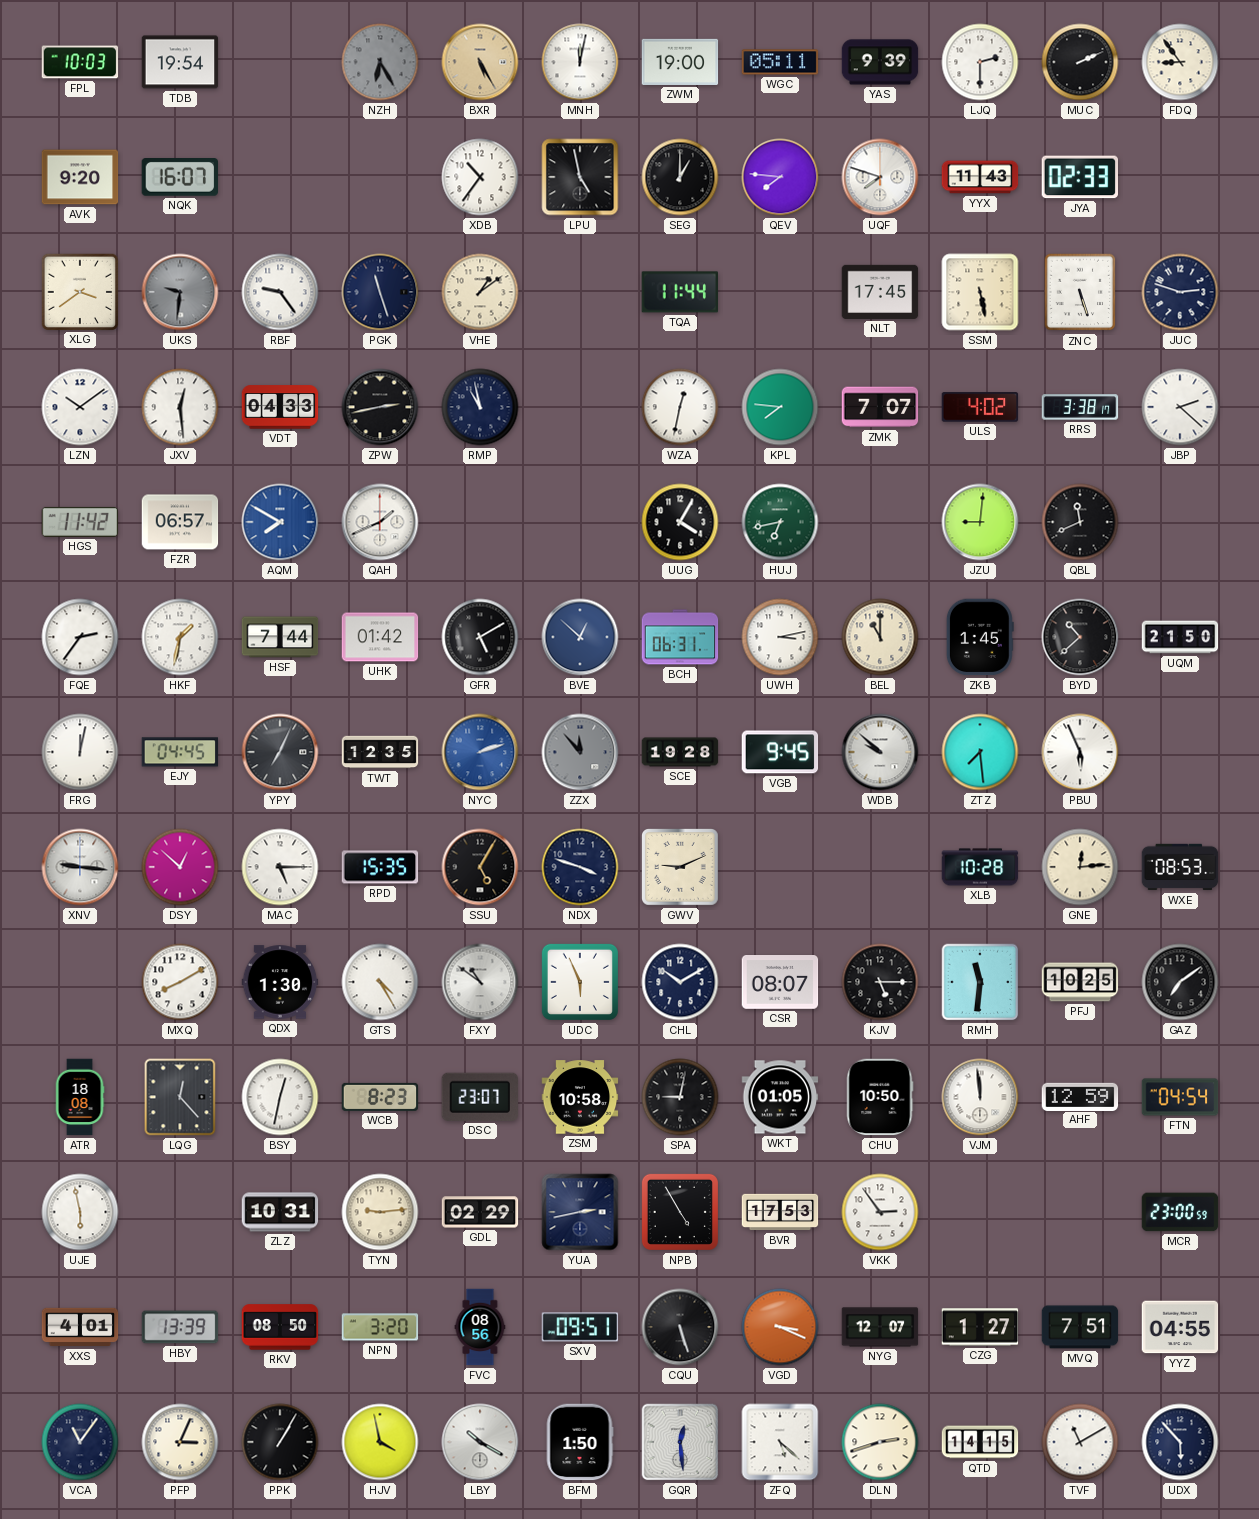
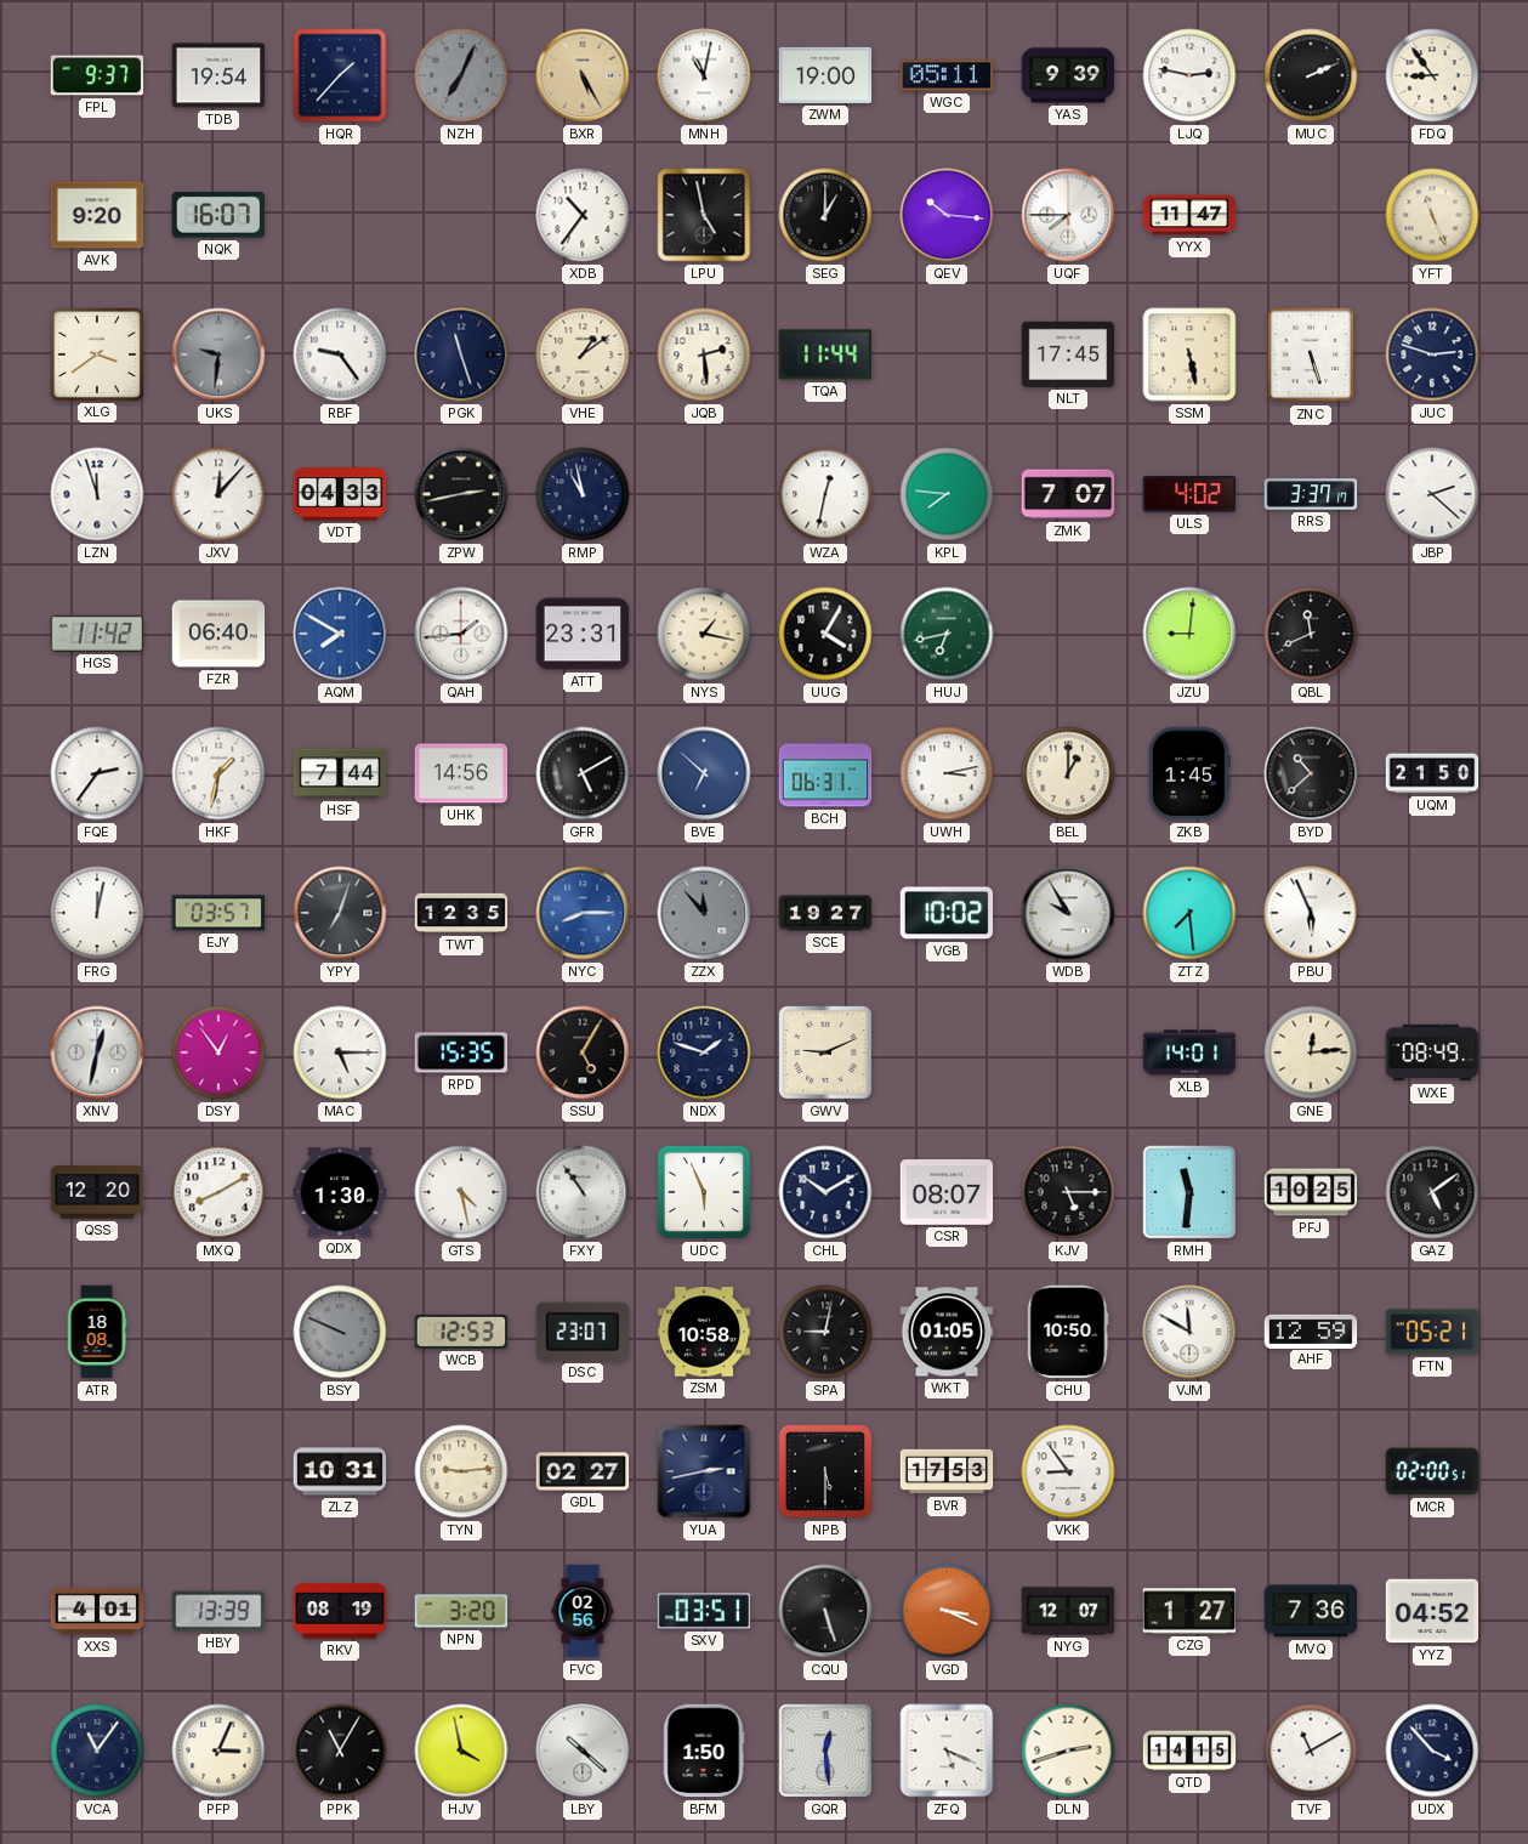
FPL: 10:03 -> 9:37 (97, 75)
HQR: none -> 1:37 (340, 75)
NZH: 6:25 -> 7:04 (461, 75)
MNH: 12:02 -> 11:02 (704, 75)
LJQ: 2:30 -> 2:47 (1189, 75)
QEV: 7:46 -> 10:16 (947, 215)
UQF: 7:48 -> 7:45 (1068, 215)
YYX: 11:43 -> 11:47 (1189, 215)
JYA: 02:33 -> none (1079, 177)
YFT: none -> 11:26 (1432, 215)
JQB: none -> 2:29 (704, 354)
LZN: 10:09 -> 11:57 (97, 494)
JXV: 12:29 -> 12:07 (218, 494)
RRS: 3:38 -> 3:37 (1311, 494)
FZR: 06:57 -> 06:40 (218, 634)
QAH: 1:41 -> 1:44 (461, 634)
ATT: none -> 23:31 (583, 634)
NYS: none -> 1:17 (704, 634)
UHK: 01:42 -> 14:56 (461, 773)
BVE: 12:52 -> 6:52 (704, 773)
BEL: 11:00 -> 1:00 (1068, 773)
EJY: 04:45 -> 03:57 (218, 913)
YPY: 7:04 -> 7:03 (340, 913)
NYC: 2:12 -> 8:15 (583, 913)
SCE: 19:28 -> 19:27 (825, 913)
VGB: 9:45 -> 10:02 (947, 913)
WDB: 9:52 -> 9:55 (1068, 913)
XNV: 9:16 -> 12:32 (97, 1053)
DSY: 12:52 -> 12:54 (218, 1053)
NDX: 3:48 -> 1:48 (704, 1053)
XLB: 10:28 -> 14:01 (1189, 1053)
WXE: 08:53 -> 08:49 (1432, 1053)
QSS: none -> 12:20 (97, 1192)
GTS: 4:25 -> 4:28 (461, 1192)
FXY: 10:51 -> 10:54 (583, 1192)
GAZ: 7:09 -> 5:09 (1432, 1192)
LQG: 12:23 -> none (180, 1097)
BSY: 12:32 -> 9:49 (340, 1332)
BSY dial: white -> grey (340, 1332)
WCB: 8:23 -> 12:53 (461, 1332)
VJM: 11:59 -> 11:50 (1189, 1332)
FTN: 04:54 -> 05:21 (1432, 1332)
UJE: 5:58 -> none (80, 1212)
GDL: 02:29 -> 02:27 (583, 1471)
NPB: 4:55 -> 5:30 (825, 1471)
VKK: 2:54 -> 8:54 (1068, 1471)
MCR: 23:00 -> 02:00 (1432, 1471)
RKV: 08:50 -> 08:19 (340, 1611)
FVC: 08:56 -> 02:56 (583, 1611)
SXV: 09:51 -> 03:51 (704, 1611)
MVQ: 7:51 -> 7:36 (1311, 1611)
YYZ: 04:55 -> 04:52 (1432, 1611)
PPK: 1:05 -> 11:05 (340, 1751)
LBY: 10:20 -> 10:22 (583, 1751)
ZFQ: 5:22 -> 5:19 (947, 1751)
UDX: 5:53 -> 3:53 (1432, 1751)
